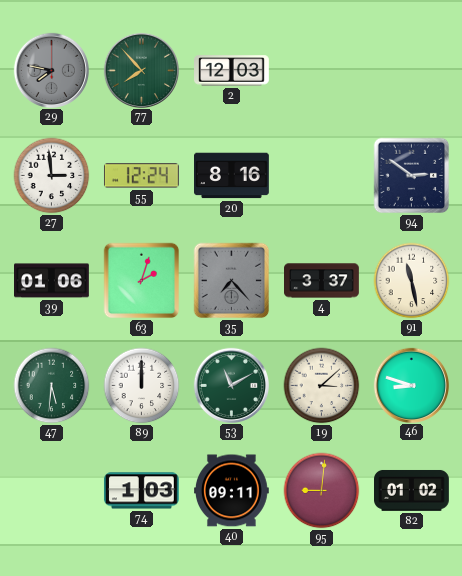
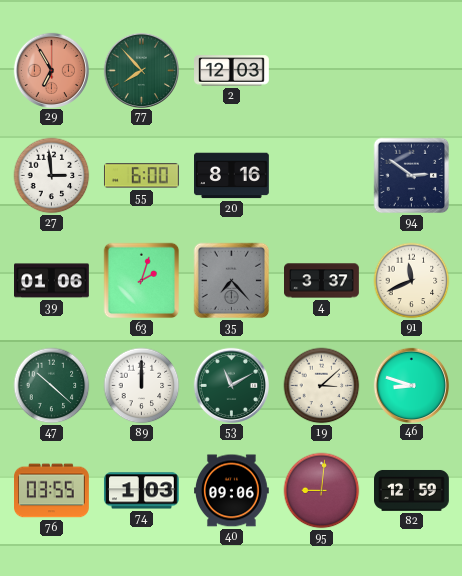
29: 7:47 -> 6:55 (51, 70)
29 dial: grey -> salmon (51, 70)
55: 12:24 -> 6:00 (141, 176)
91: 11:28 -> 11:41 (412, 281)
47: 5:31 -> 10:22 (52, 386)
76: none -> 03:55 (52, 491)
40: 09:11 -> 09:06 (232, 491)
82: 01:02 -> 12:59 (412, 490)
